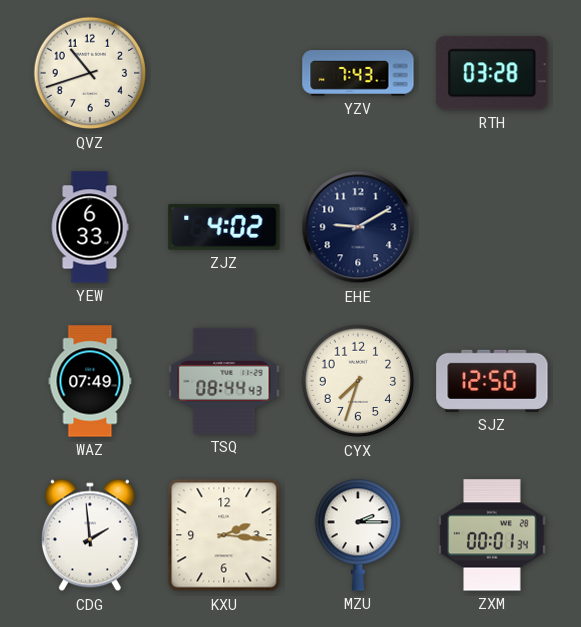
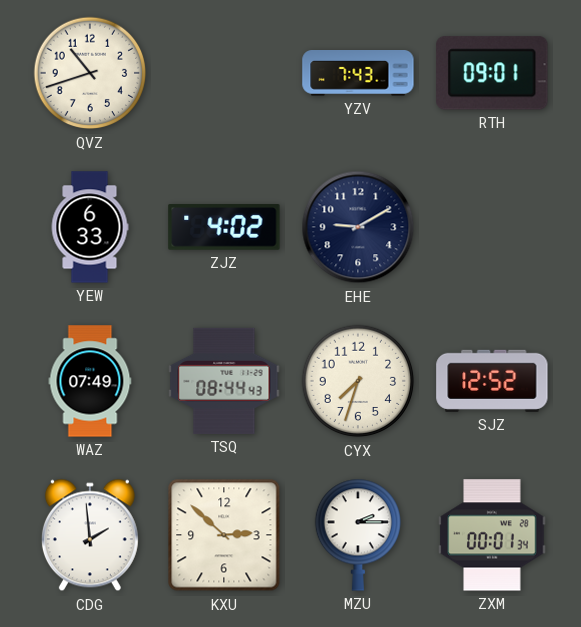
RTH: 03:28 -> 09:01 (492, 73)
SJZ: 12:50 -> 12:52 (492, 381)
KXU: 2:16 -> 2:52 (224, 535)
